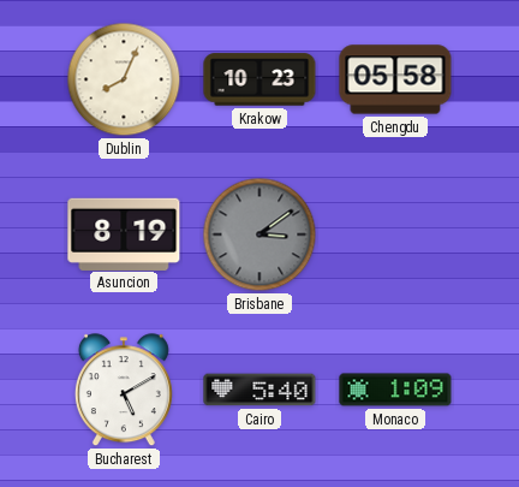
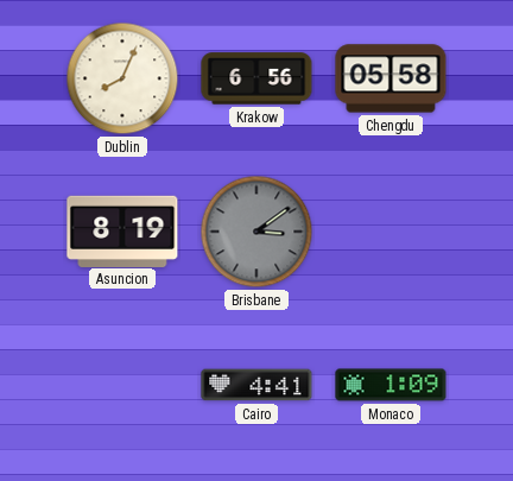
Krakow: 10:23 -> 6:56 (256, 78)
Bucharest: 5:10 -> none (124, 391)
Cairo: 5:40 -> 4:41 (256, 385)
